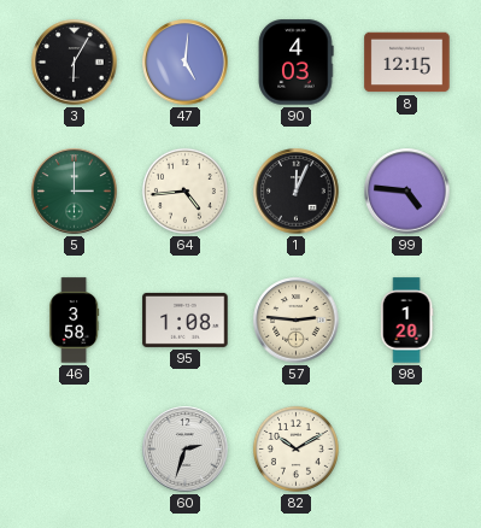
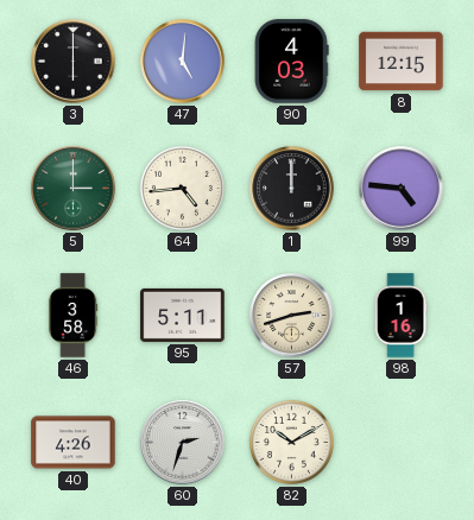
3: 6:05 -> 6:00 (74, 62)
1: 12:04 -> 12:00 (292, 189)
95: 1:08 -> 5:11 (183, 315)
57: 2:46 -> 2:42 (292, 316)
98: 1:20 -> 1:16 (400, 316)
40: none -> 4:26 (74, 443)
